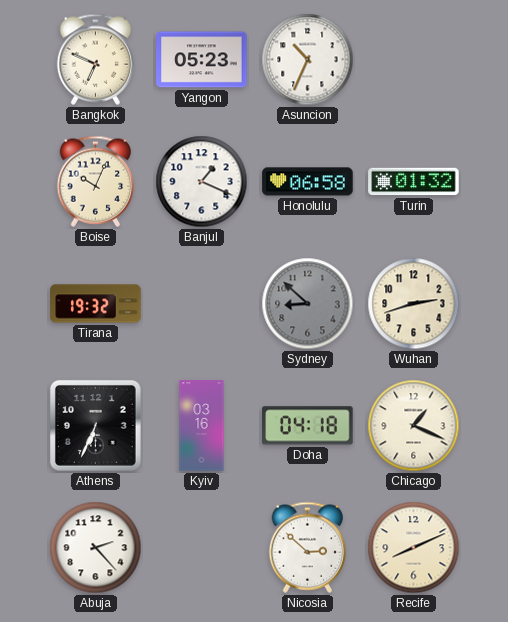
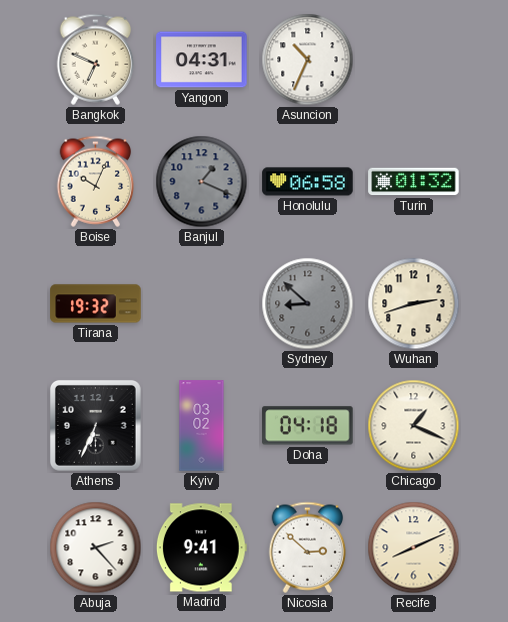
Yangon: 05:23 -> 04:31 (202, 60)
Banjul dial: white -> grey (202, 182)
Kyiv: 03:16 -> 03:02 (202, 426)
Madrid: none -> 9:41 (201, 548)
